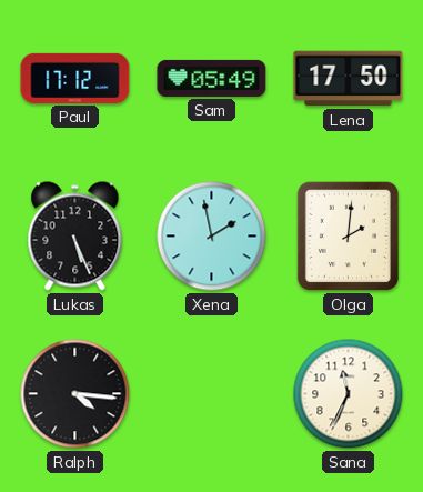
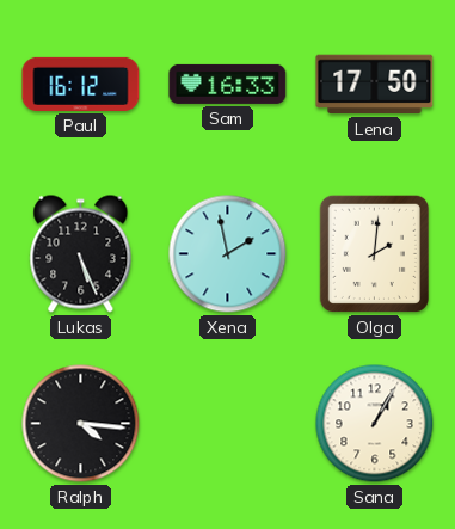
Paul: 17:12 -> 16:12 (81, 84)
Sam: 05:49 -> 16:33 (228, 84)
Sana: 11:34 -> 1:05 (375, 424)
